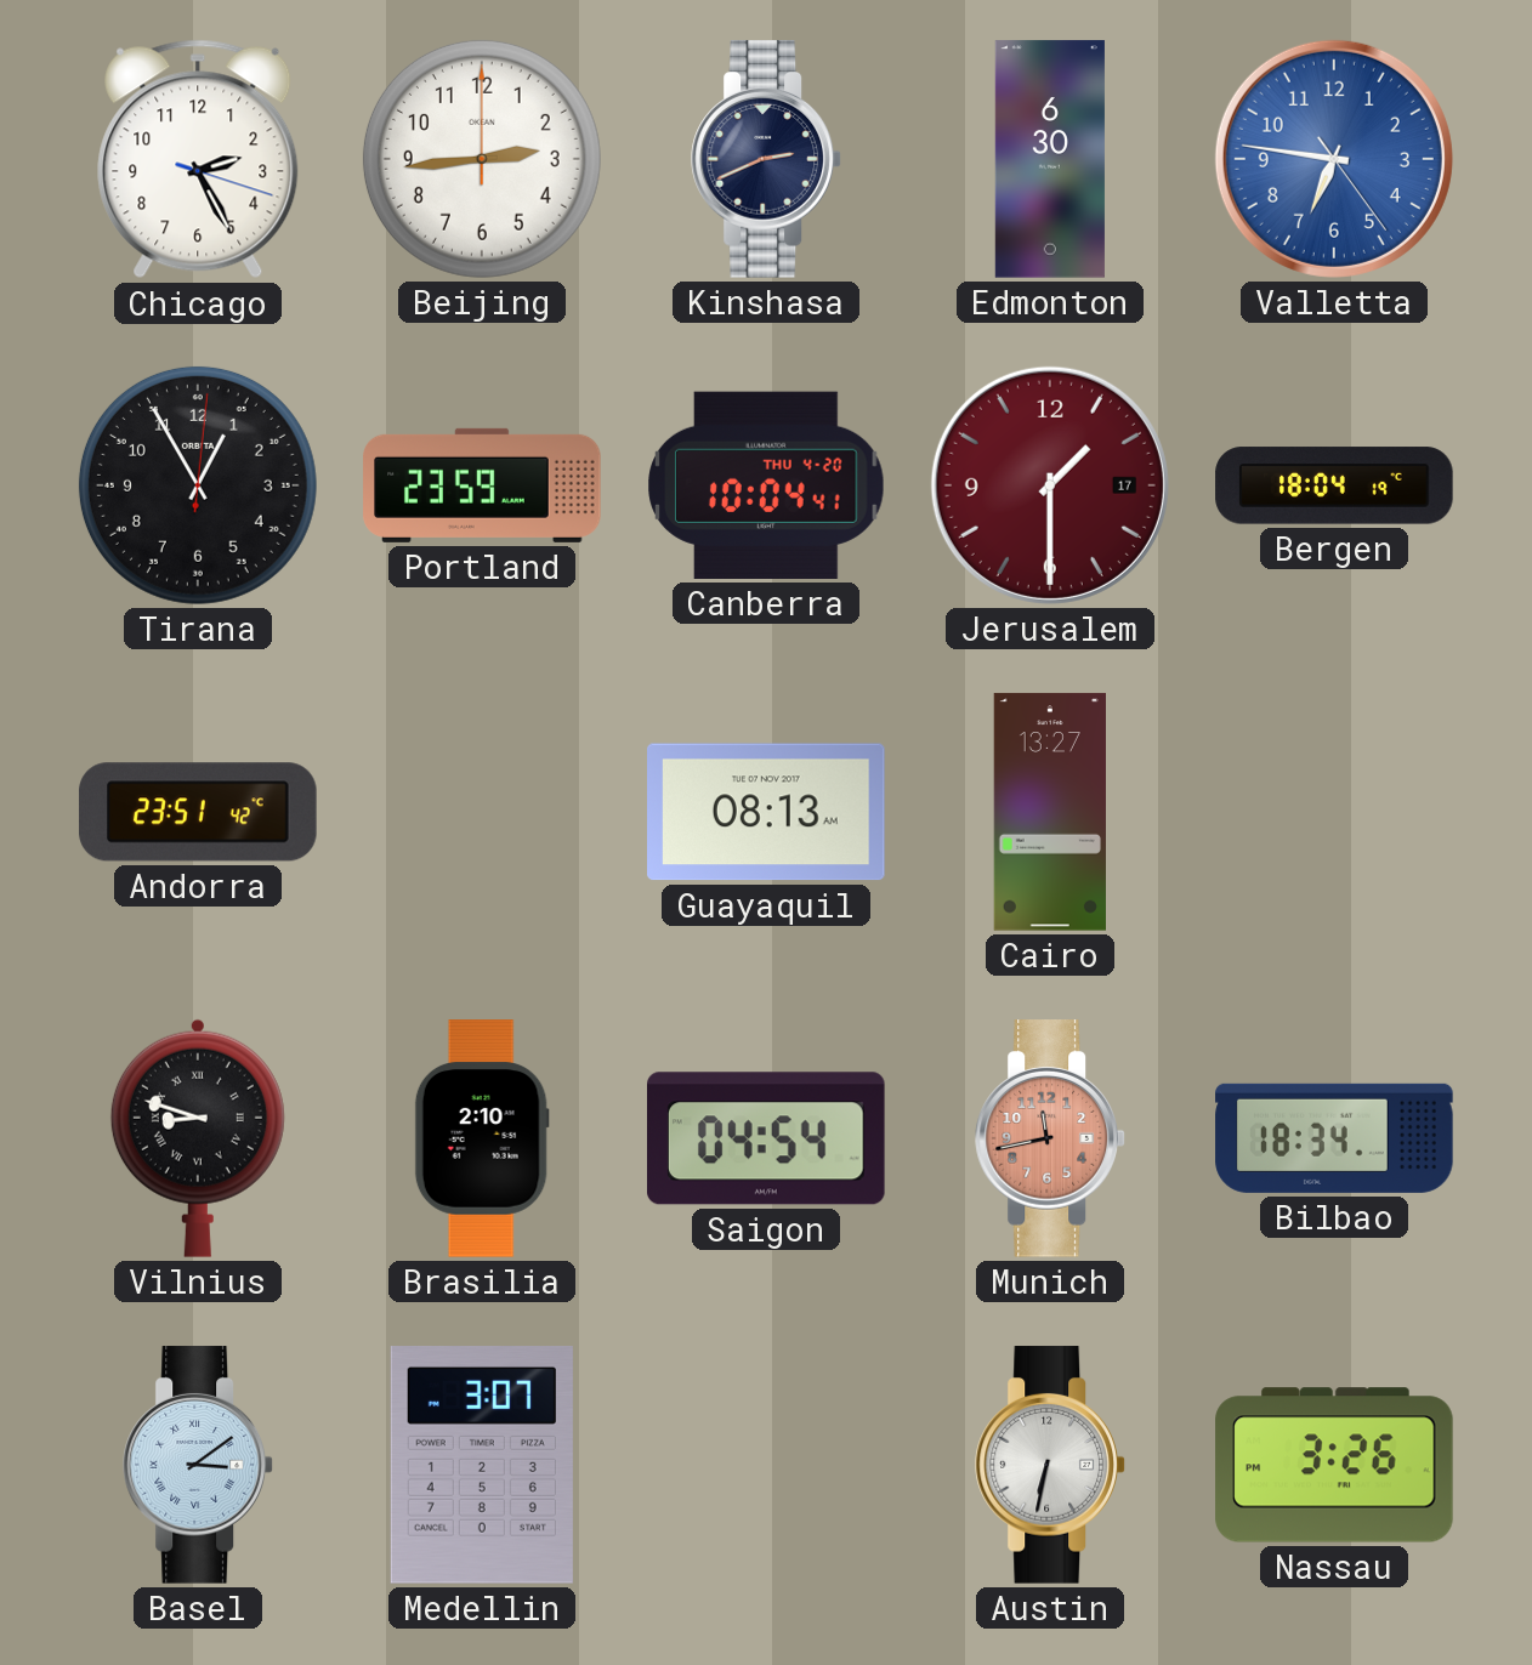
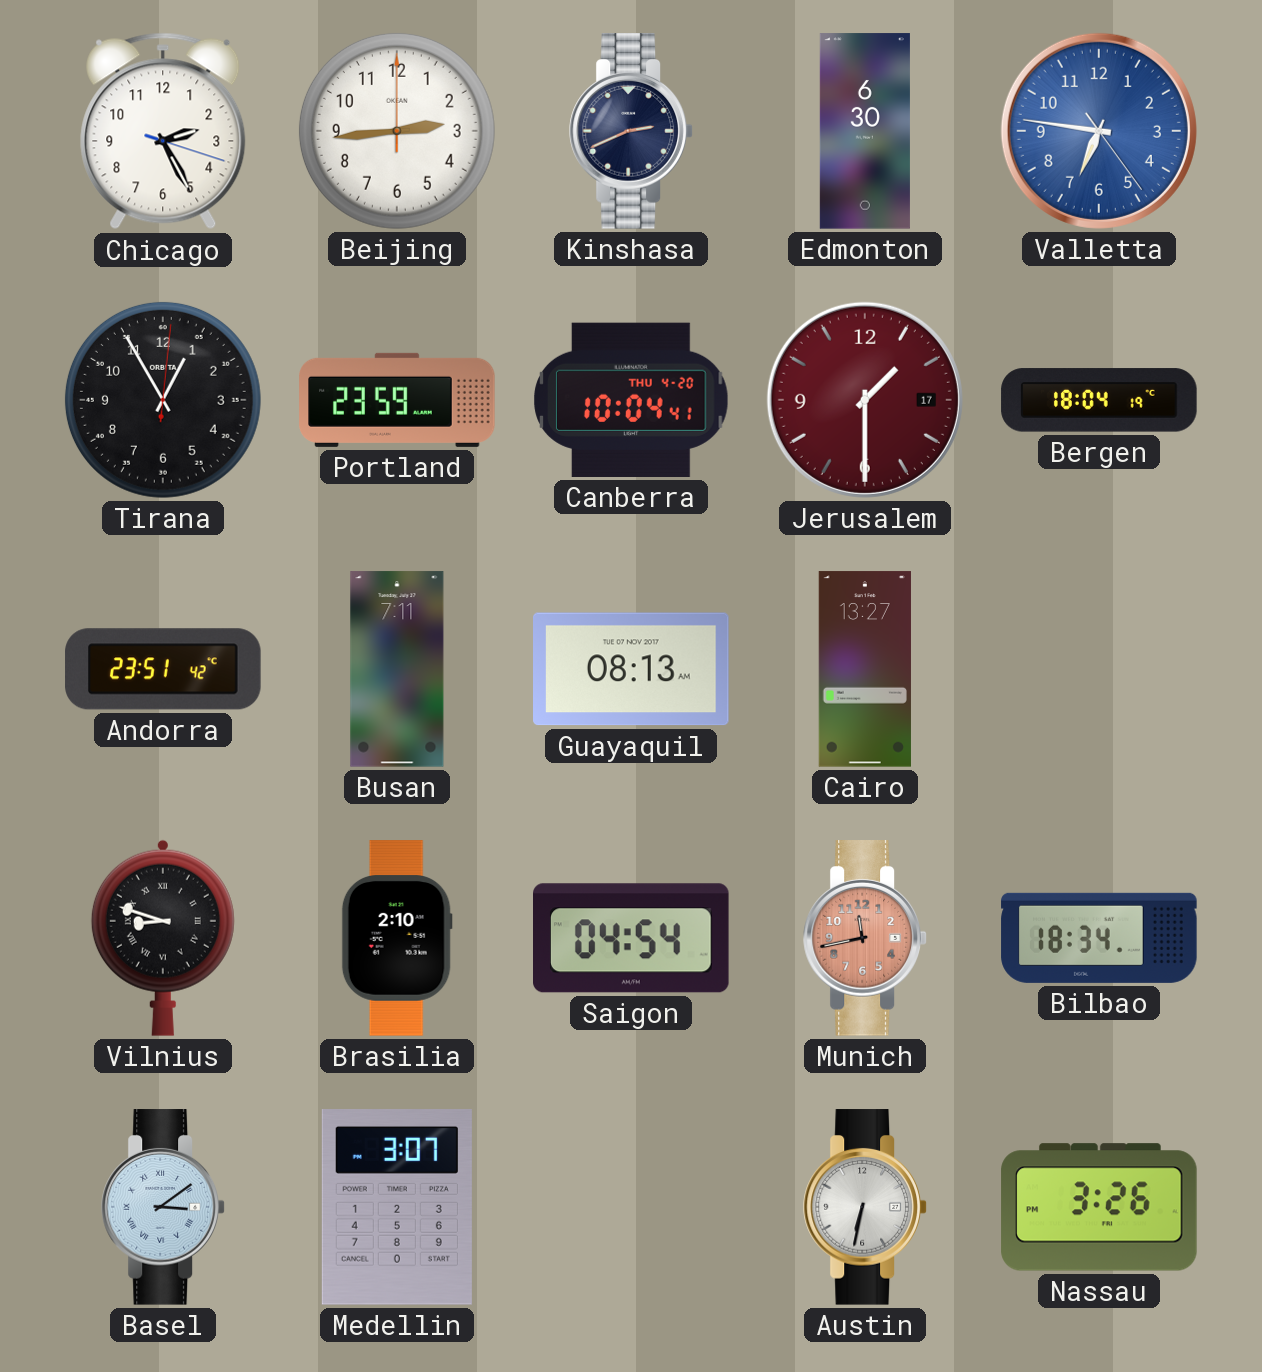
Busan: none -> 7:11 (397, 669)
